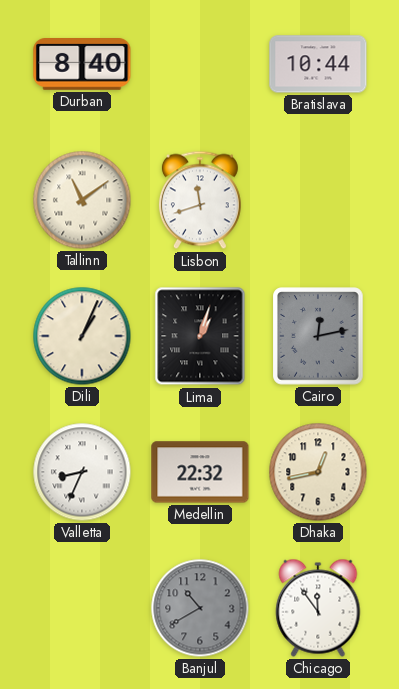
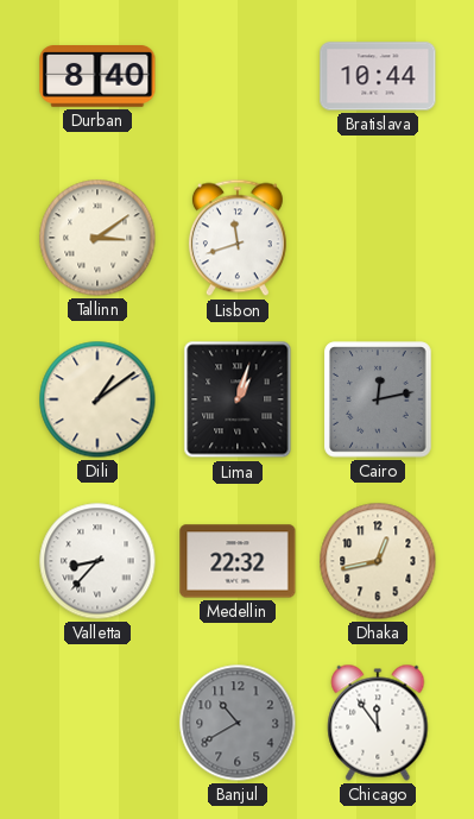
Tallinn: 11:09 -> 3:09 (97, 238)
Dili: 1:04 -> 1:09 (97, 399)
Valletta: 8:34 -> 8:37 (97, 561)
